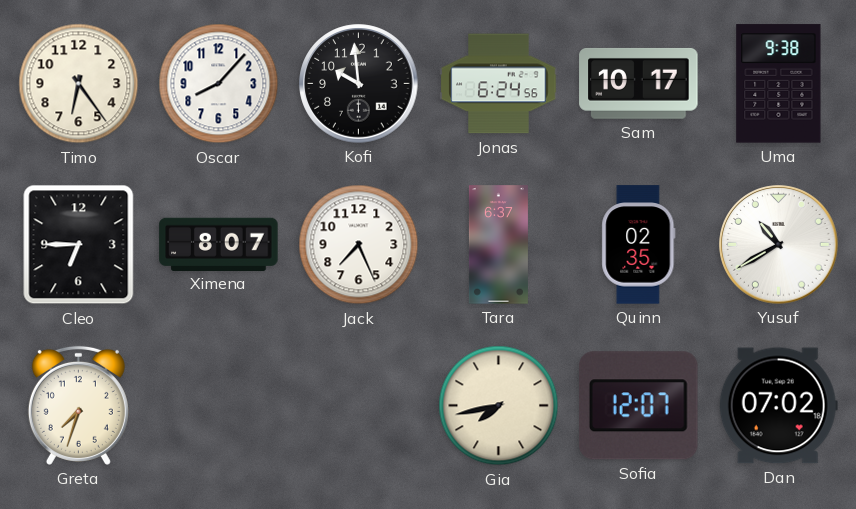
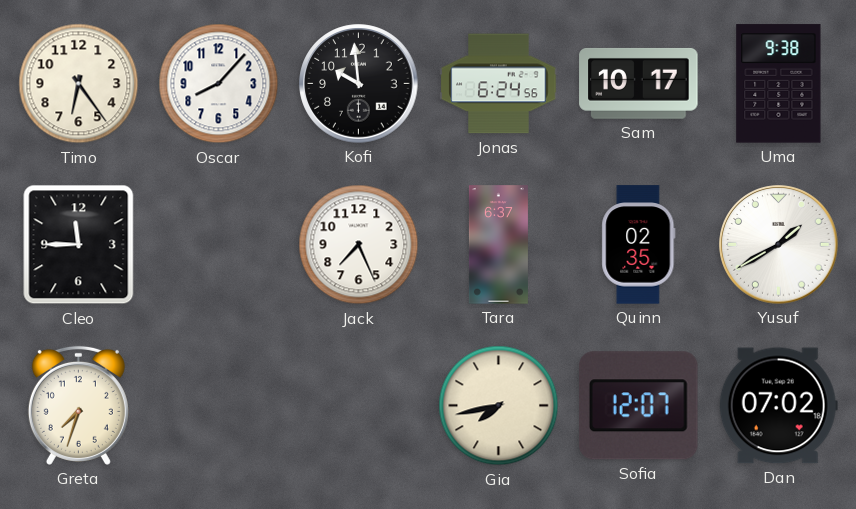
Cleo: 6:45 -> 11:45 (79, 245)
Ximena: 8:07 -> none (219, 244)
Yusuf: 10:40 -> 1:40 (779, 245)
